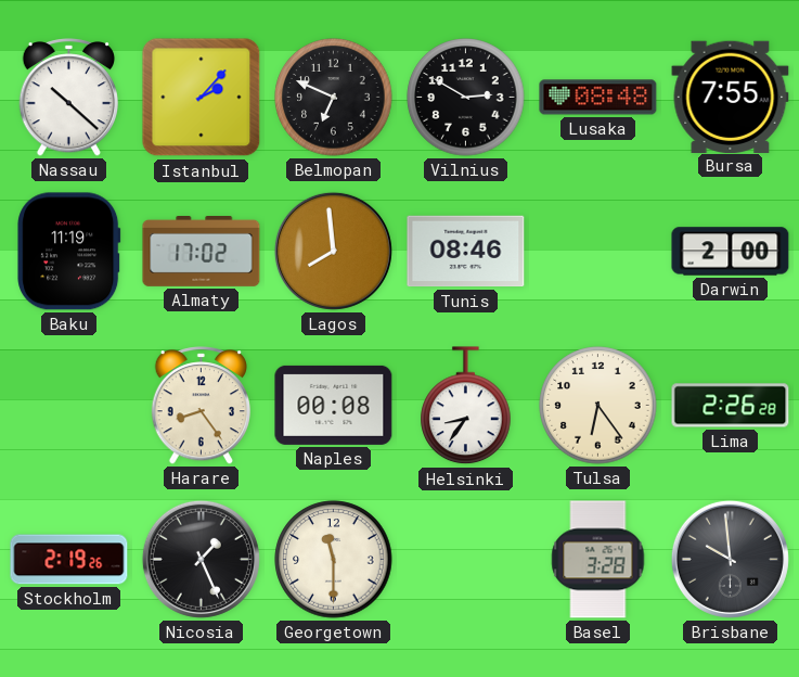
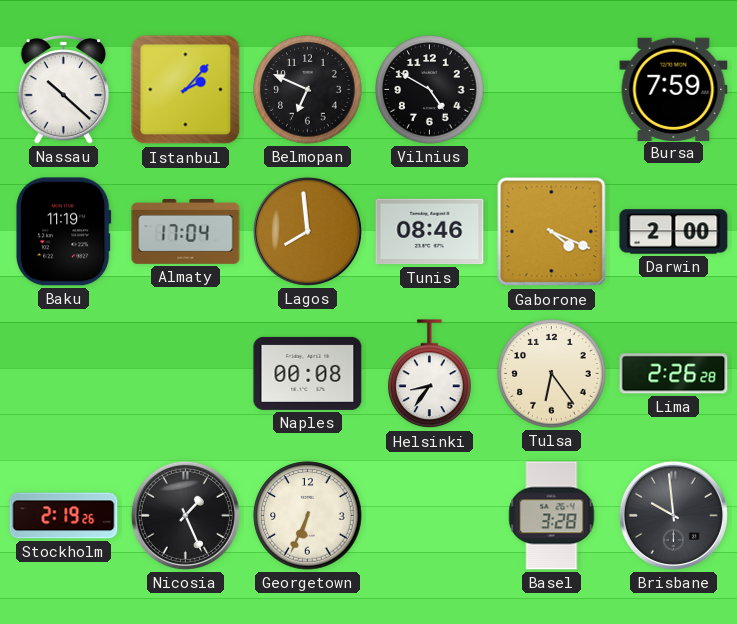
Vilnius: 2:50 -> 4:50 (430, 90)
Lusaka: 08:48 -> none (598, 98)
Bursa: 7:55 -> 7:59 (674, 89)
Almaty: 17:02 -> 17:04 (186, 232)
Gaborone: none -> 4:19 (552, 232)
Harare: 8:24 -> none (201, 406)
Georgetown: 11:30 -> 6:34 (308, 516)
